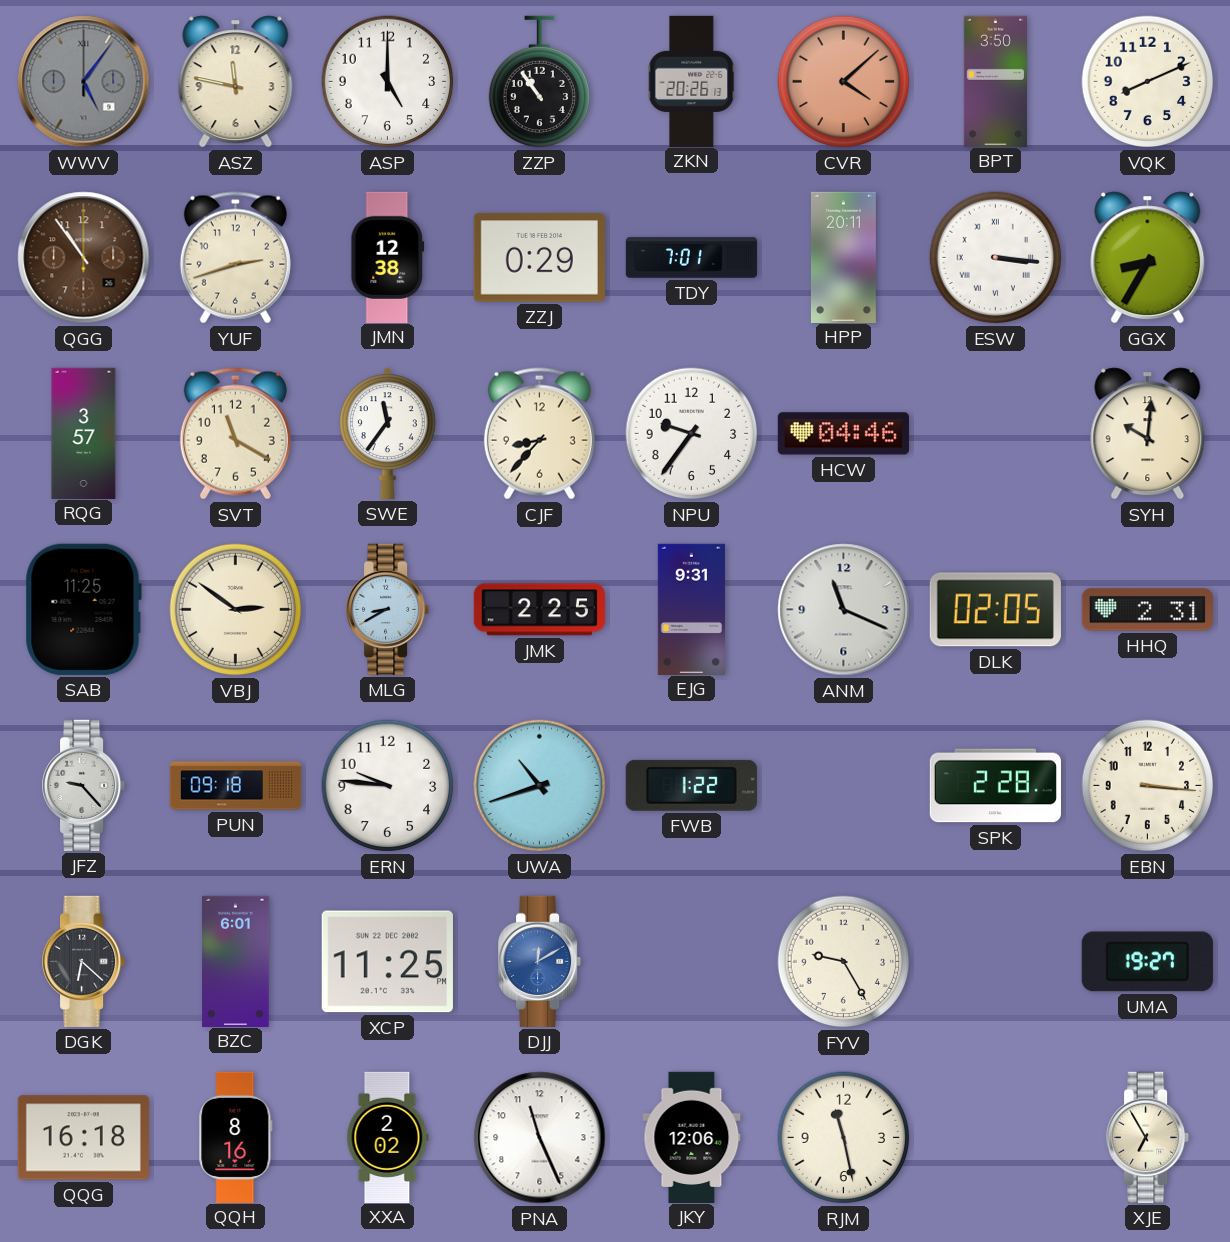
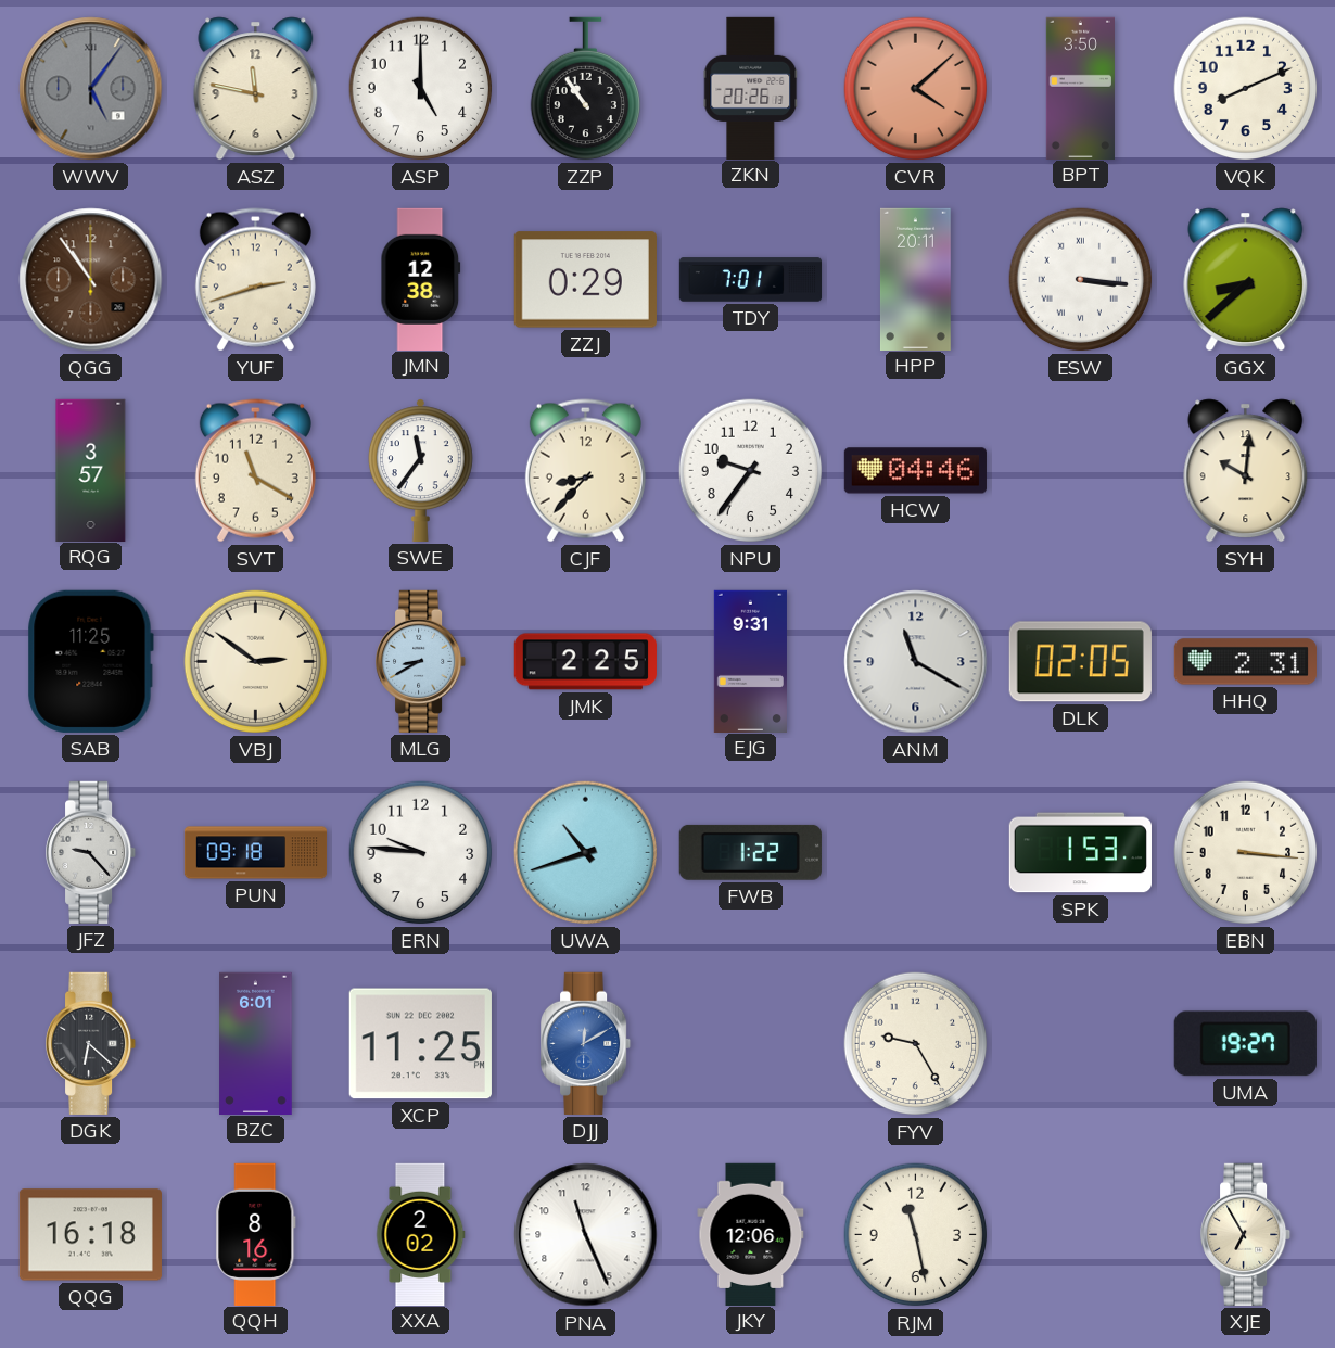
GGX: 8:35 -> 8:38 (1246, 280)
ANM: 11:19 -> 11:20 (916, 662)
SPK: 2:28 -> 1:53 (1080, 853)
